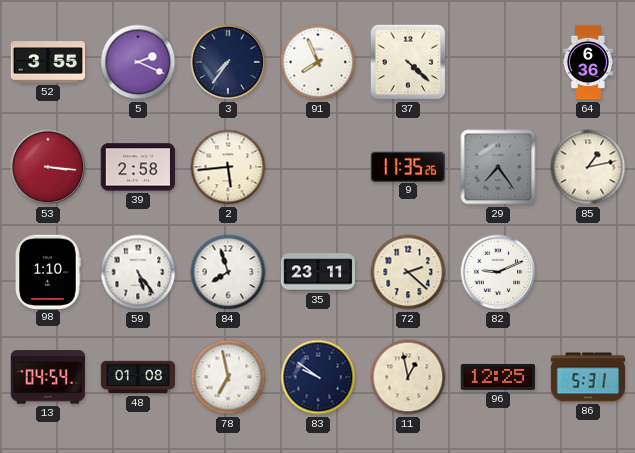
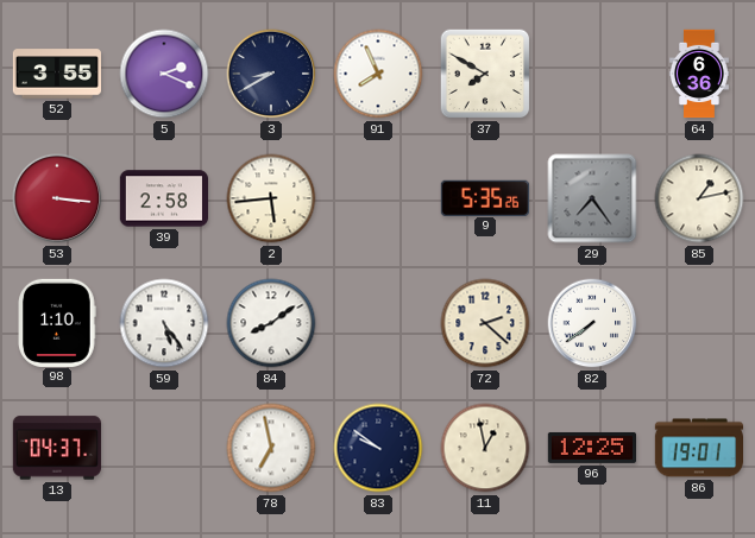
3: 7:36 -> 8:40 (271, 74)
37: 4:22 -> 7:50 (485, 74)
9: 11:35 -> 5:35 (485, 197)
84: 7:57 -> 8:09 (271, 323)
35: 23:11 -> none (317, 272)
82: 9:11 -> 7:39 (592, 323)
13: 04:54 -> 04:37 (56, 448)
48: 01:08 -> none (138, 377)
86: 5:31 -> 19:01 (698, 448)
